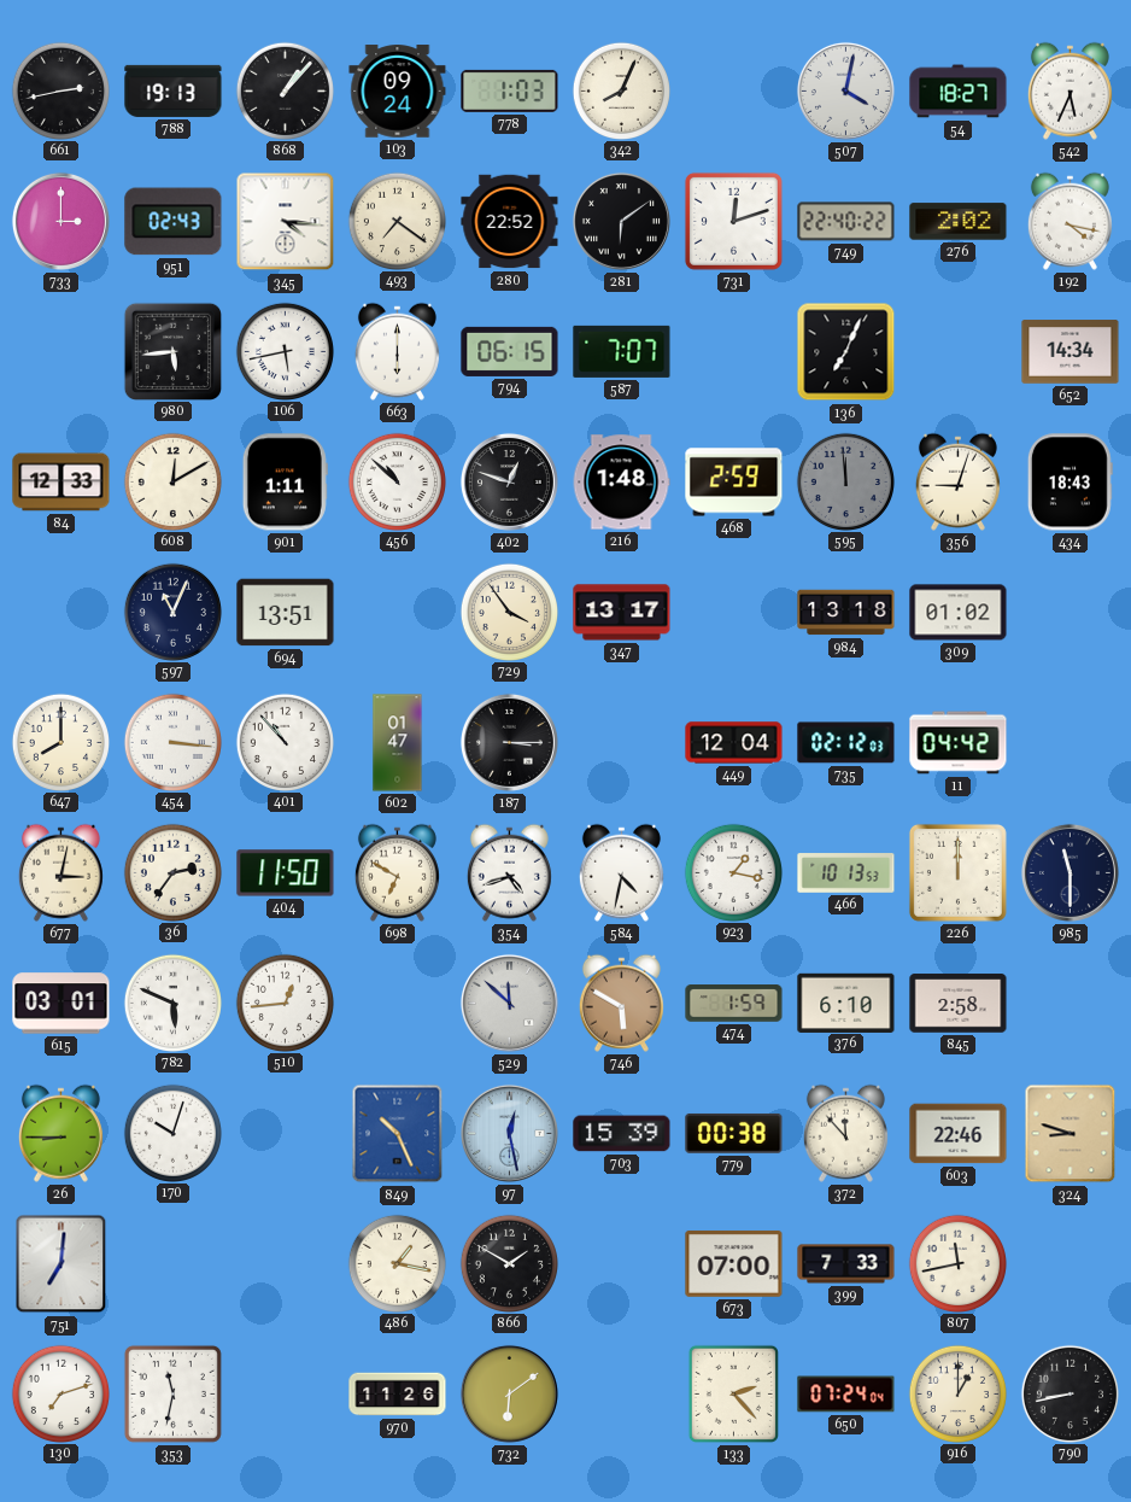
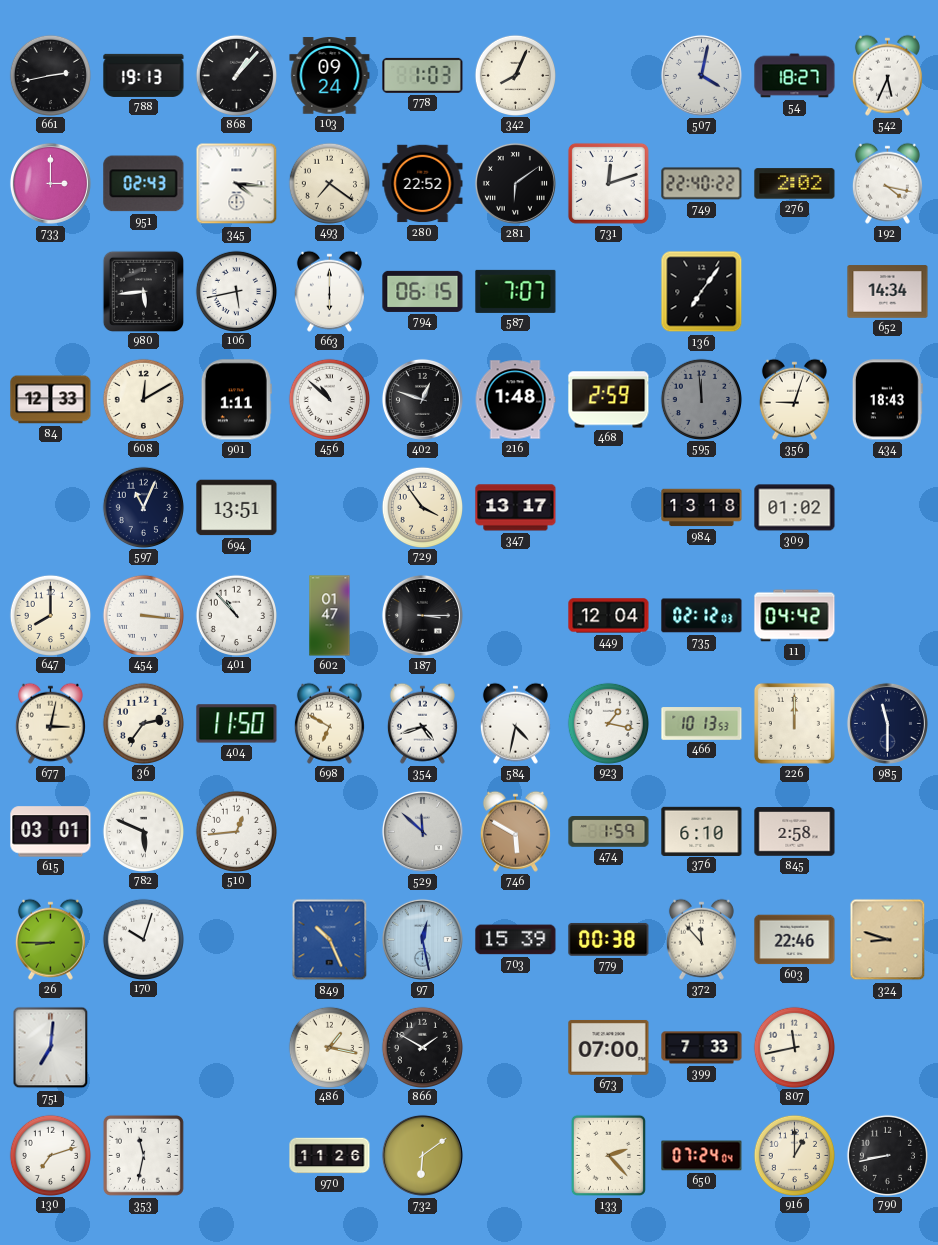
136: 7:04 -> 7:06 (702, 292)
